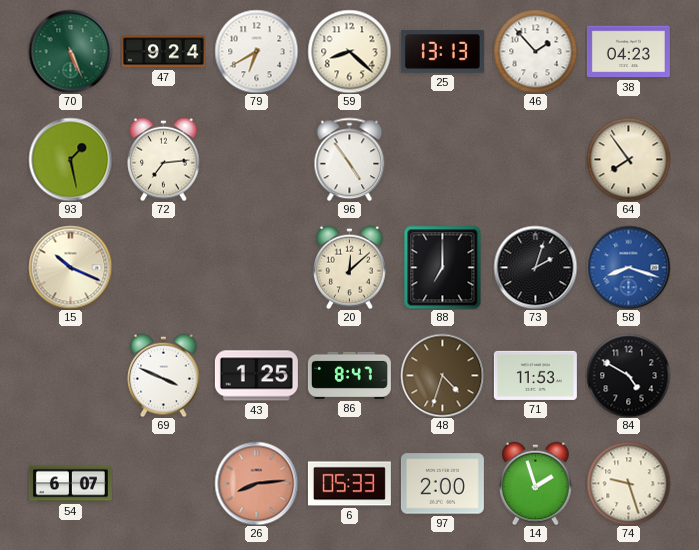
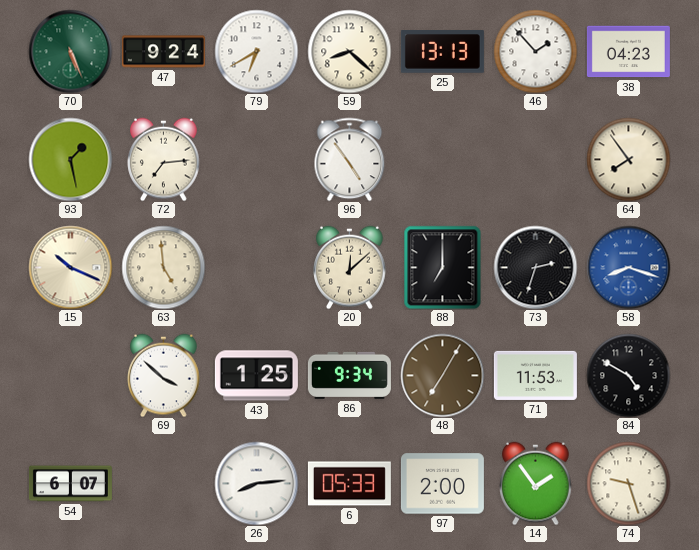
63: none -> 4:59 (163, 267)
73: 2:03 -> 2:33 (535, 267)
69: 3:49 -> 3:52 (164, 375)
86: 8:47 -> 9:34 (349, 375)
48: 4:33 -> 7:05 (442, 375)
26 dial: salmon -> white (256, 483)
14: 1:57 -> 1:54 (536, 483)
